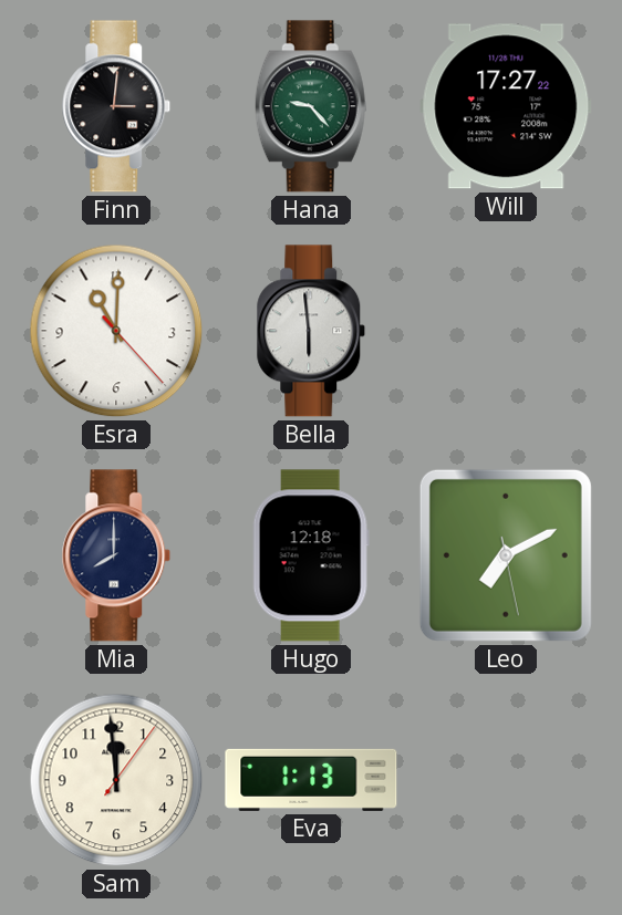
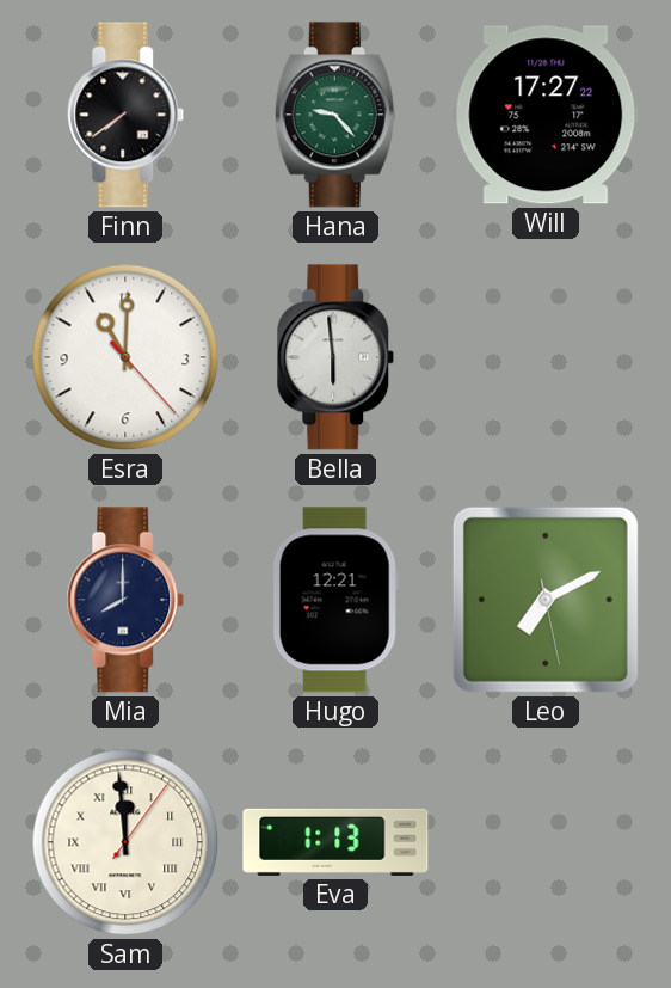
Finn: 3:01 -> 7:39 (125, 115)
Hugo: 12:18 -> 12:21 (335, 600)
Sam numerals: Arabic -> Roman (125, 842)
